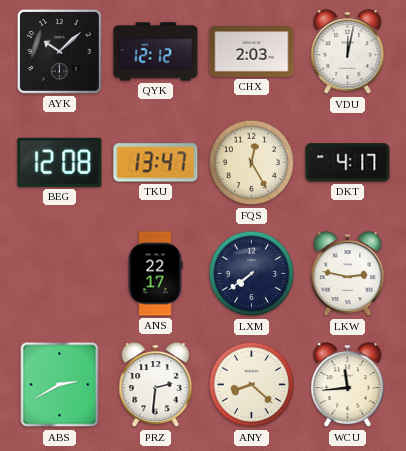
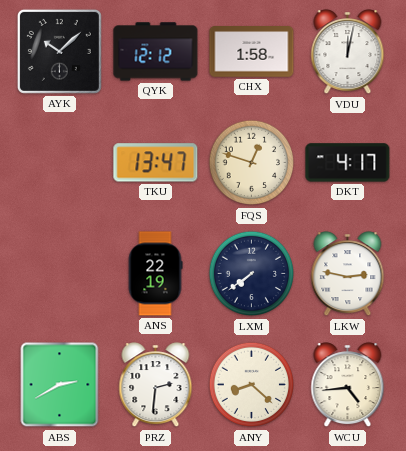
CHX: 2:03 -> 1:58 (252, 52)
BEG: 12:08 -> none (60, 162)
FQS: 12:25 -> 12:48 (252, 163)
ANS: 22:17 -> 22:19 (155, 274)
WCU: 11:44 -> 4:44 (348, 385)
